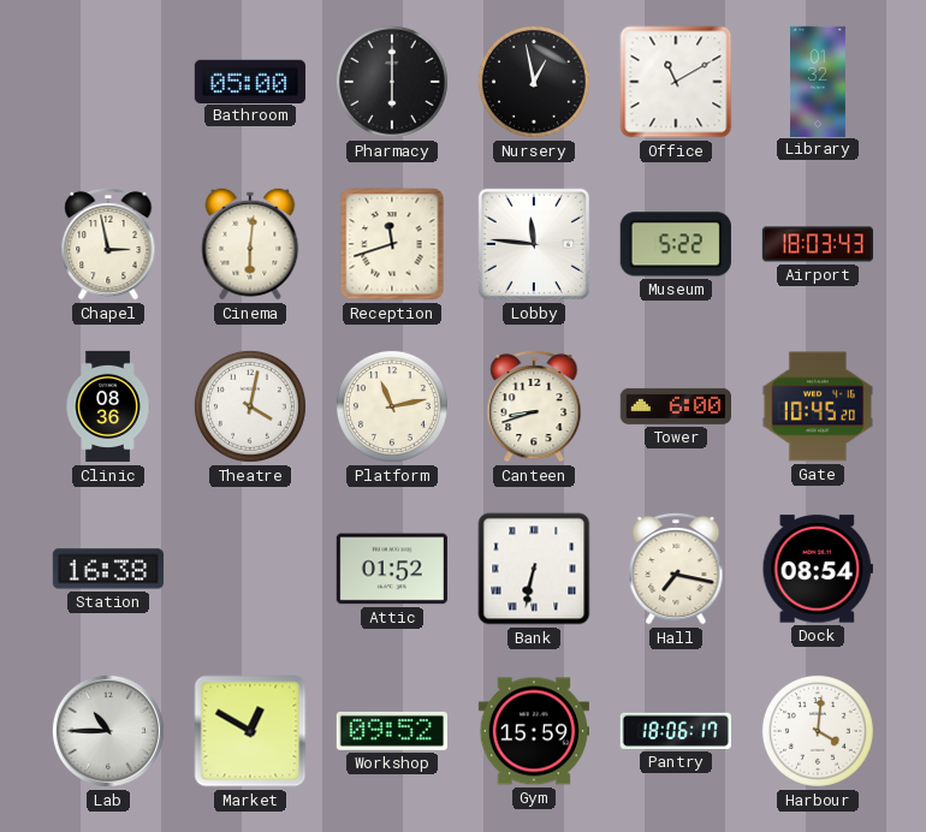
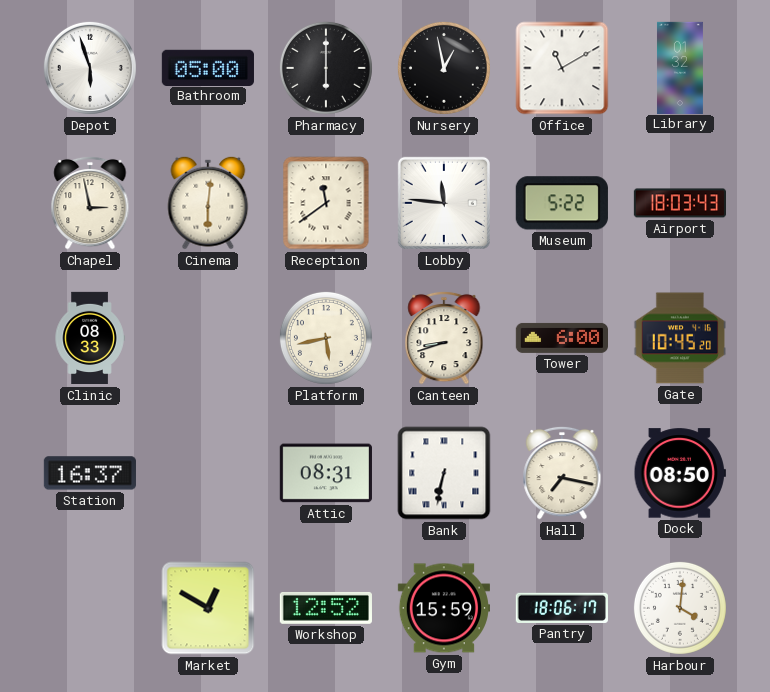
Depot: none -> 5:57 (90, 68)
Reception: 11:42 -> 11:39 (326, 203)
Clinic: 08:36 -> 08:33 (90, 338)
Theatre: 4:02 -> none (250, 406)
Platform: 11:13 -> 5:43 (326, 338)
Station: 16:38 -> 16:37 (90, 473)
Attic: 01:52 -> 08:31 (326, 473)
Dock: 08:54 -> 08:50 (680, 473)
Lab: 10:45 -> none (108, 731)
Workshop: 09:52 -> 12:52 (326, 608)
